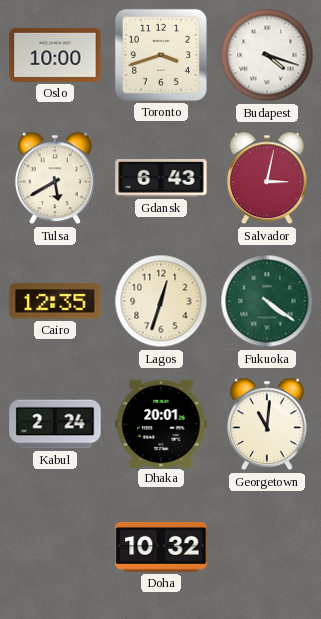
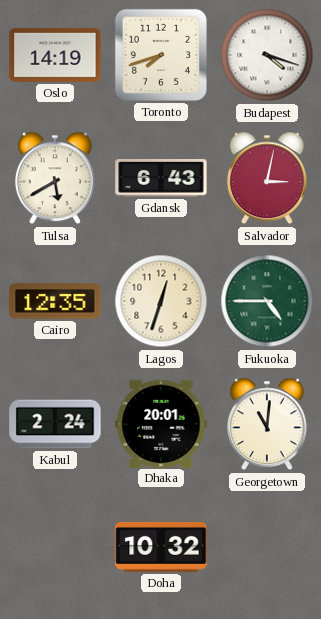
Oslo: 10:00 -> 14:19 (55, 55)
Toronto: 3:42 -> 7:42 (161, 55)
Fukuoka: 4:21 -> 4:45 (267, 301)
